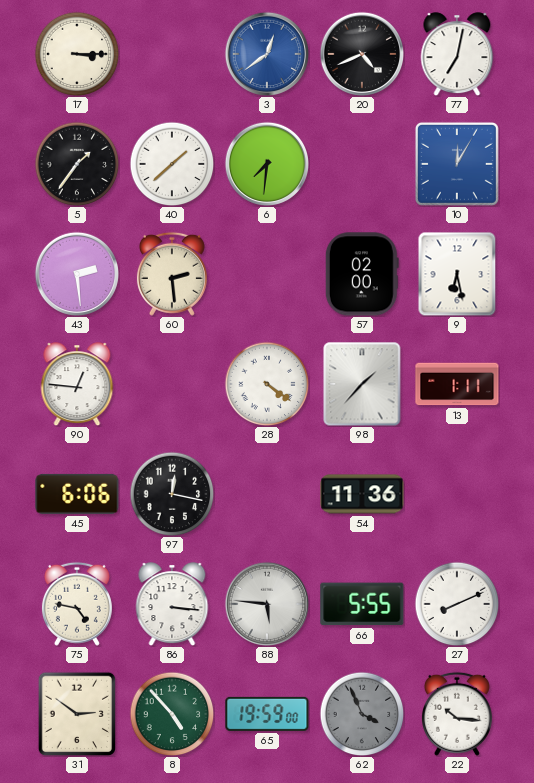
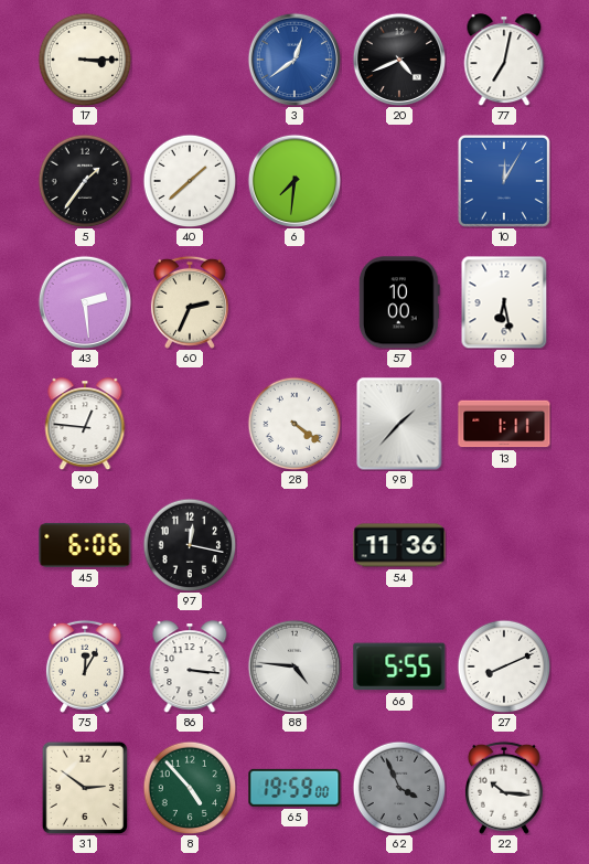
60: 2:29 -> 2:34 (190, 302)
57: 02:00 -> 10:00 (399, 302)
75: 4:47 -> 12:05 (85, 666)
88: 5:46 -> 4:46 (293, 665)
